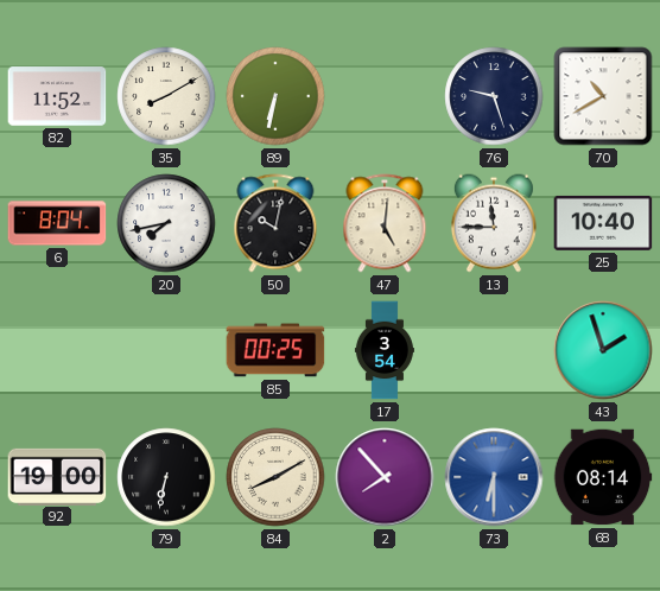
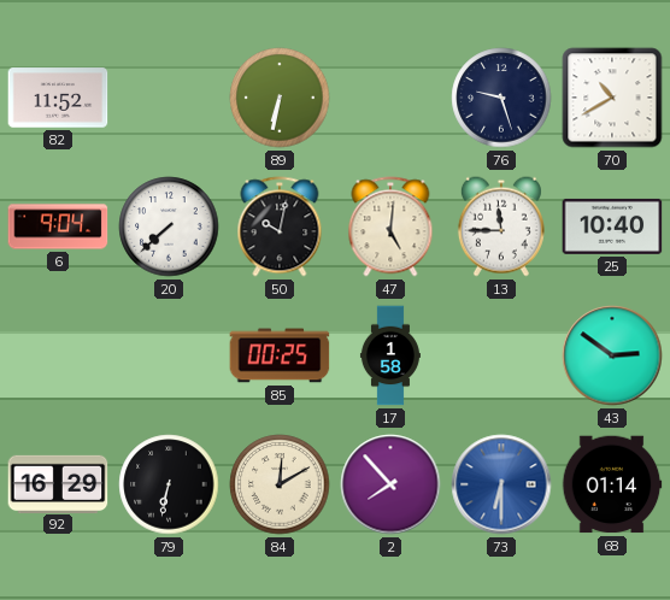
35: 8:10 -> none (166, 96)
6: 8:04 -> 9:04 (58, 227)
20: 7:43 -> 7:38 (169, 227)
17: 3:54 -> 1:58 (390, 355)
43: 1:57 -> 2:51 (612, 355)
92: 19:00 -> 16:29 (58, 483)
84: 8:10 -> 12:10 (280, 484)
68: 08:14 -> 01:14 (612, 484)
